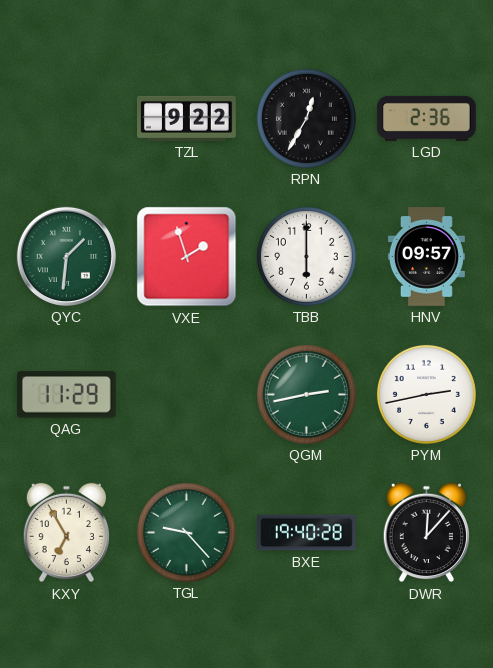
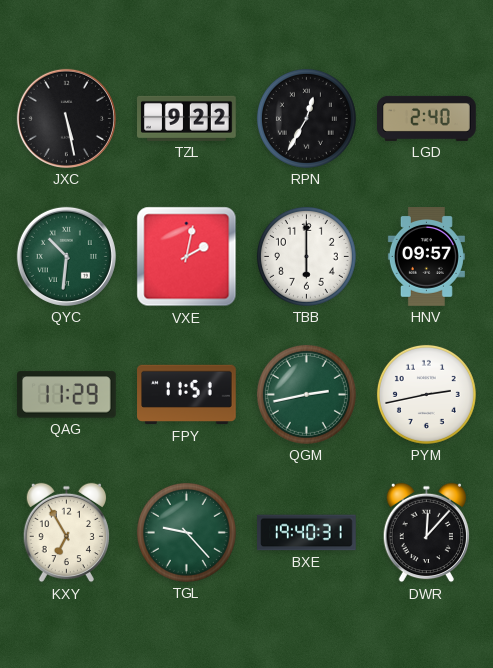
JXC: none -> 5:28 (66, 118)
LGD: 2:36 -> 2:40 (427, 118)
QYC: 1:31 -> 10:31 (66, 256)
VXE: 1:57 -> 2:02 (187, 257)
FPY: none -> 11:51 (187, 395)
BXE: 19:40:28 -> 19:40:31 (307, 533)
